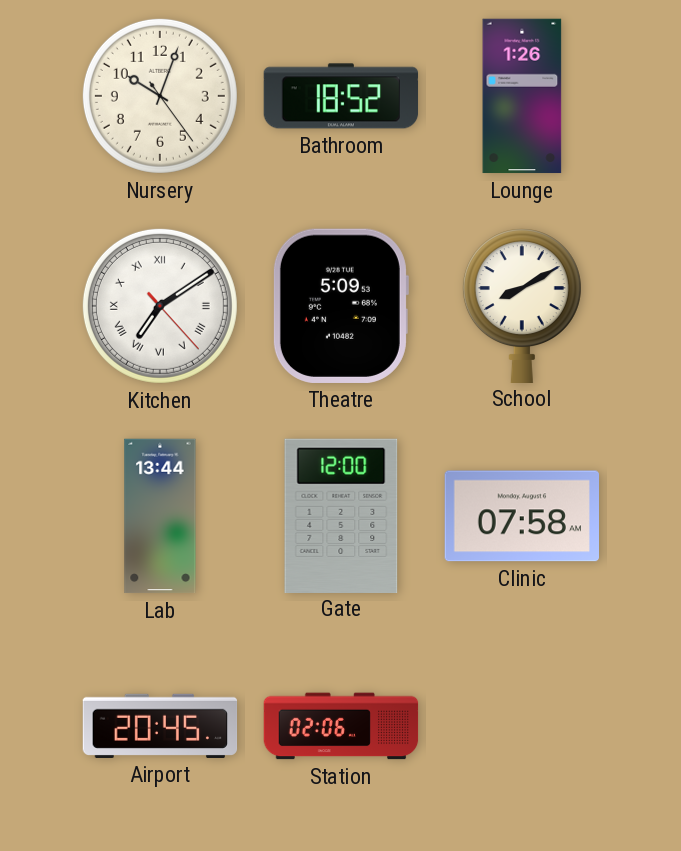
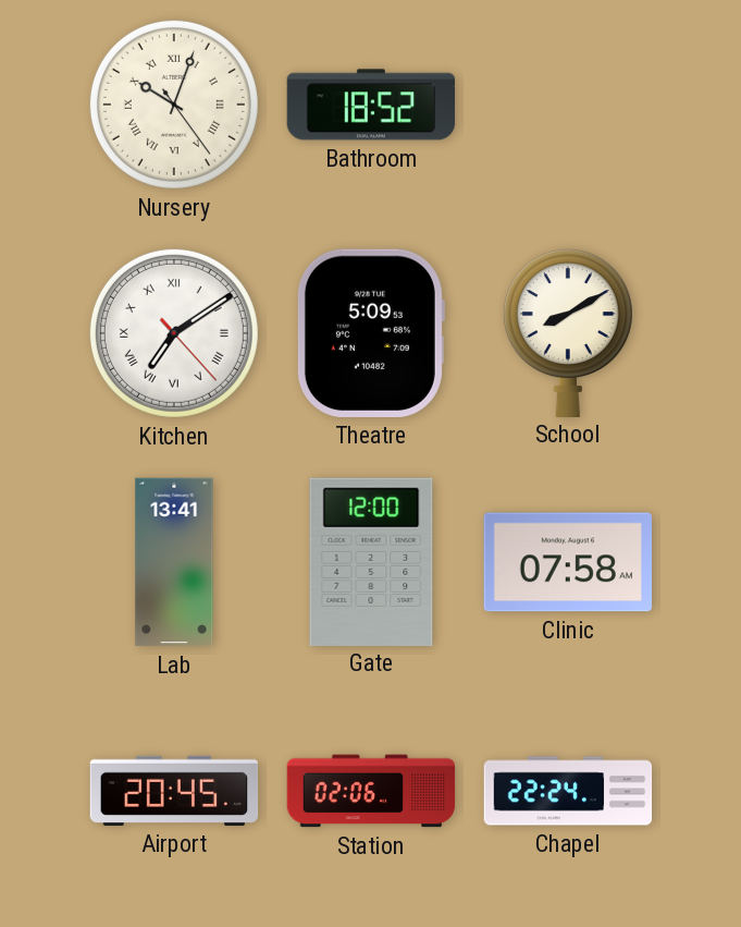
Nursery numerals: Arabic -> Roman (174, 105)
Lounge: 1:26 -> none (522, 96)
Lab: 13:44 -> 13:41 (174, 562)
Chapel: none -> 22:24 (568, 791)
